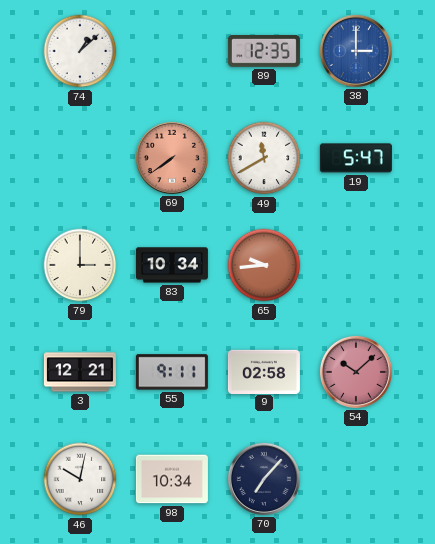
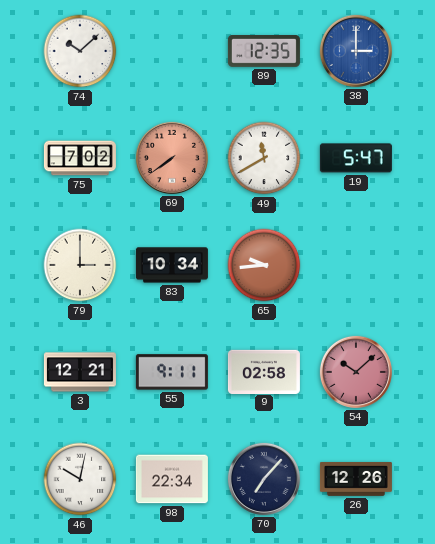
74: 1:08 -> 10:08 (80, 51)
75: none -> 7:02 (80, 158)
98: 10:34 -> 22:34 (172, 479)
26: none -> 12:26 (356, 479)
